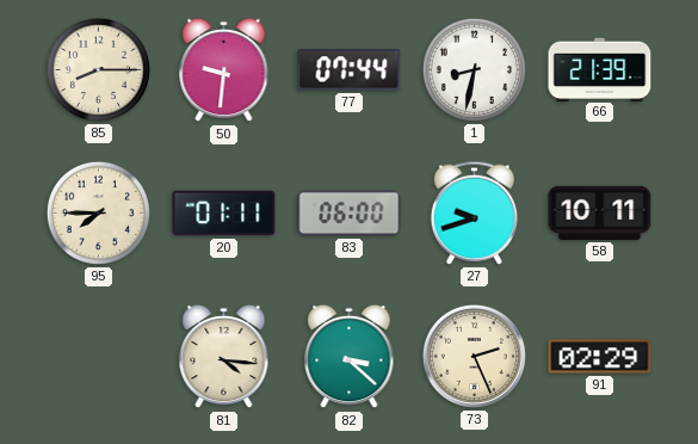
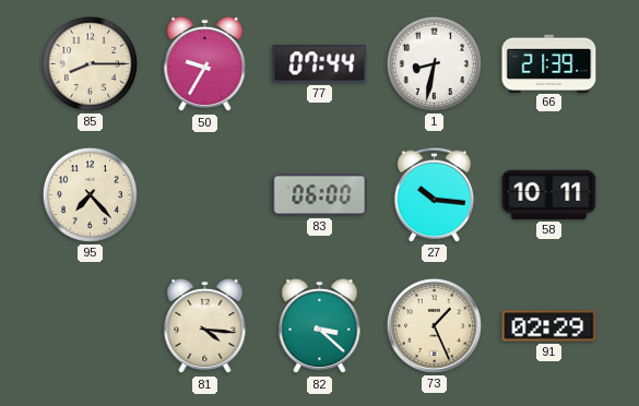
50: 9:31 -> 9:35 (205, 64)
95: 7:45 -> 7:23 (90, 194)
20: 01:11 -> none (224, 214)
27: 9:42 -> 10:16 (434, 194)
73: 2:26 -> 1:26 (434, 325)
